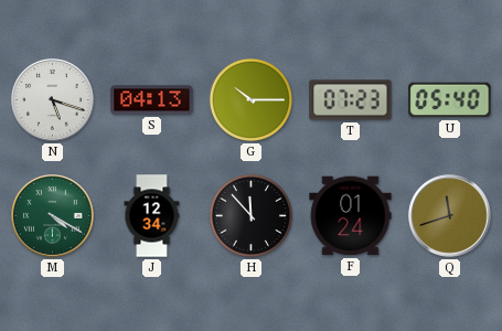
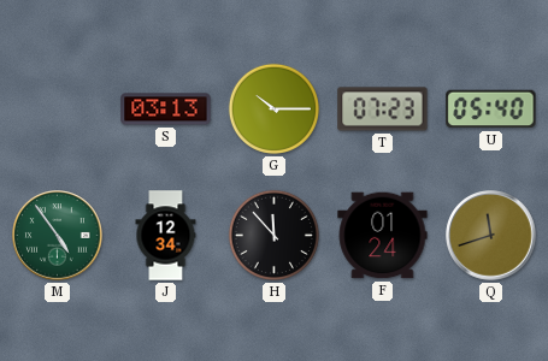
N: 5:18 -> none (53, 100)
S: 04:13 -> 03:13 (166, 110)
M: 4:20 -> 4:54 (58, 236)
